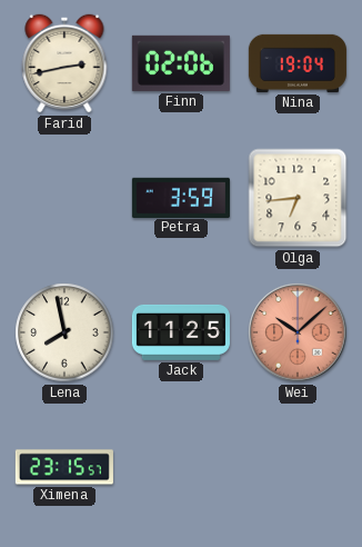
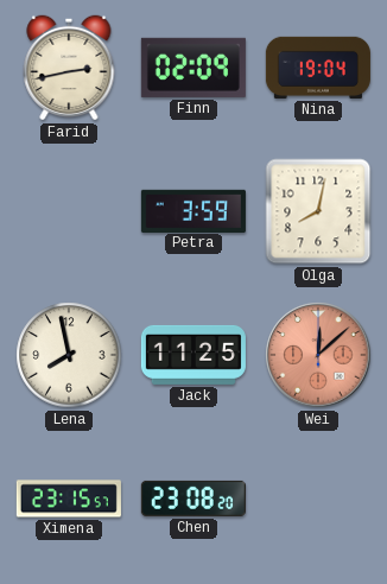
Finn: 02:06 -> 02:09 (193, 68)
Olga: 6:44 -> 8:02 (318, 211)
Wei: 10:08 -> 12:08 (318, 355)
Chen: none -> 23:08 (193, 499)
